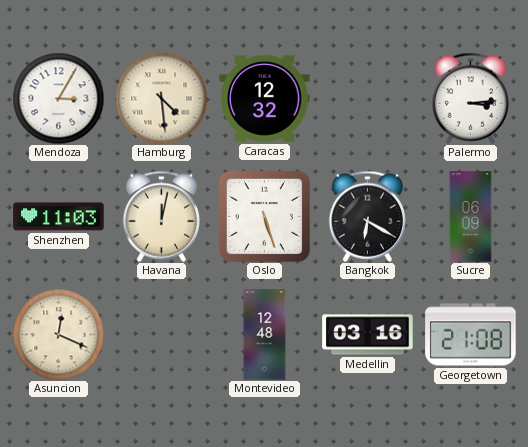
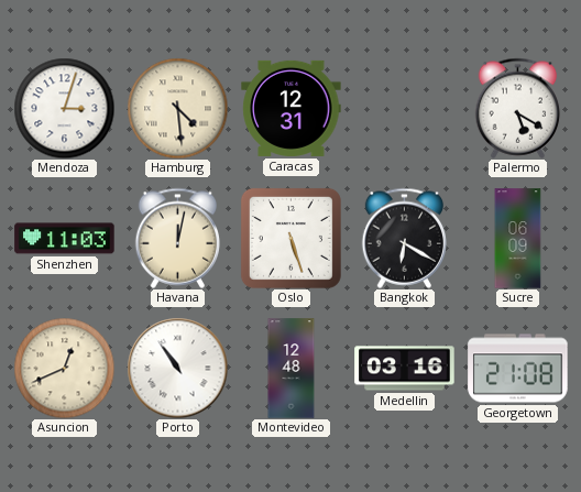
Mendoza: 3:05 -> 3:03 (64, 108)
Caracas: 12:32 -> 12:31 (292, 108)
Palermo: 3:14 -> 5:20 (517, 108)
Asuncion: 12:19 -> 12:41 (64, 368)
Porto: none -> 10:54 (177, 368)
